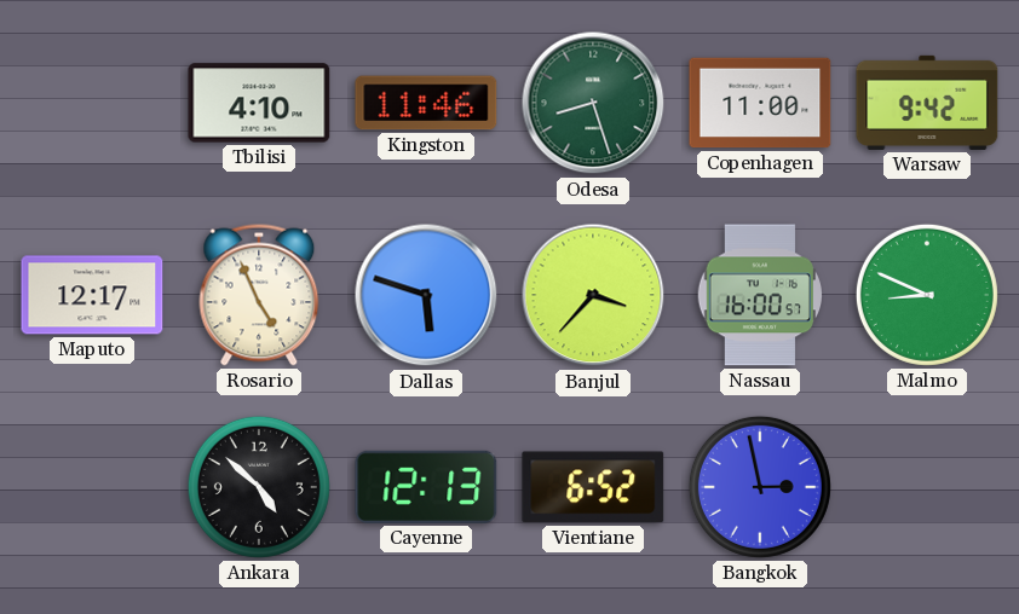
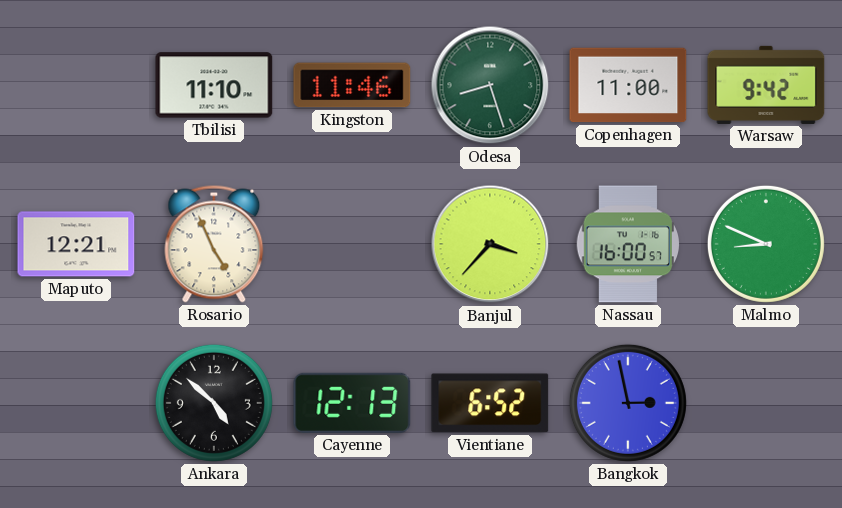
Tbilisi: 4:10 -> 11:10 (214, 85)
Maputo: 12:17 -> 12:21 (76, 244)
Dallas: 5:48 -> none (426, 295)
